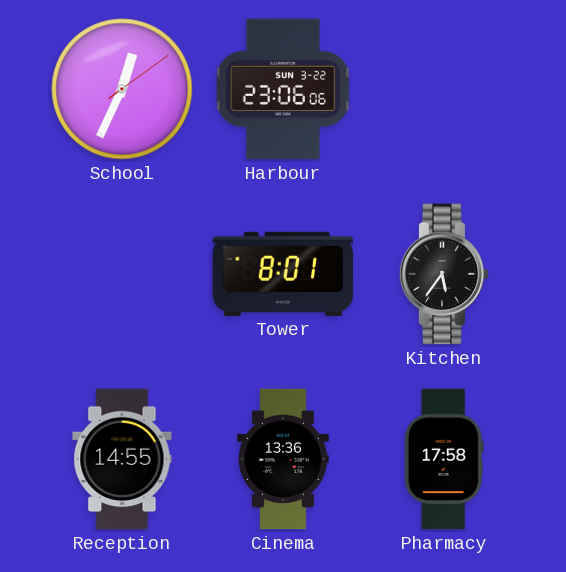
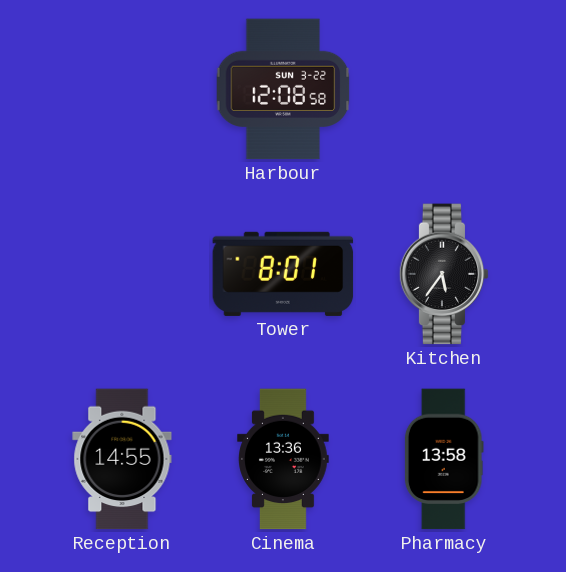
School: 12:34 -> none (122, 89)
Harbour: 23:06 -> 12:08 (283, 89)
Pharmacy: 17:58 -> 13:58 (444, 459)
